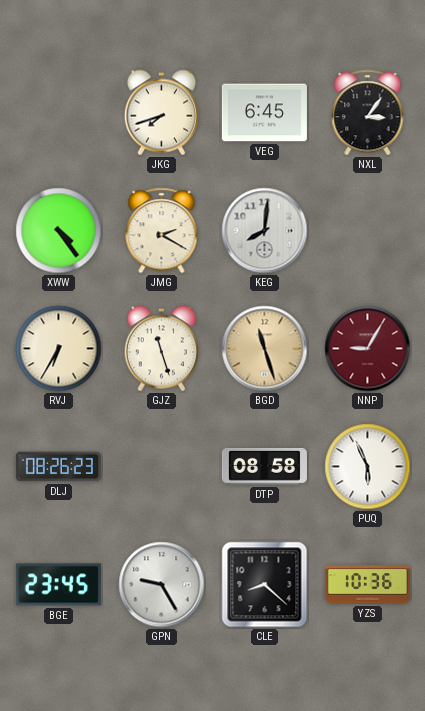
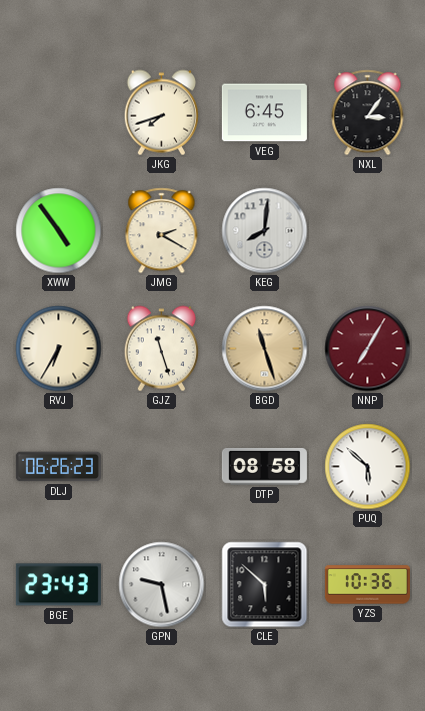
XWW: 4:24 -> 4:54 (59, 231)
NNP: 9:05 -> 7:05 (368, 349)
DLJ: 08:26 -> 06:26 (58, 467)
PUQ: 5:56 -> 5:52 (368, 467)
BGE: 23:45 -> 23:43 (58, 585)
GPN: 9:25 -> 9:28 (162, 585)
CLE: 8:22 -> 5:52 (265, 585)
